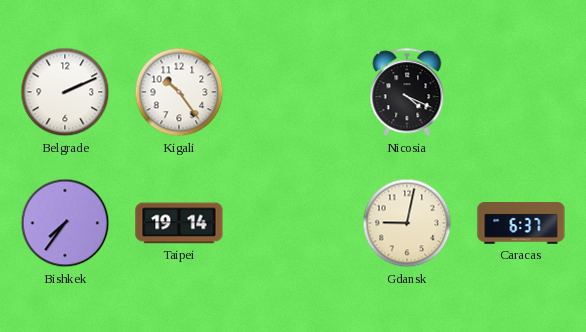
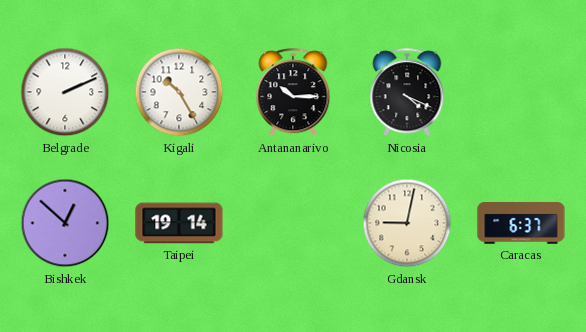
Kigali: 10:24 -> 10:25 (179, 92)
Antananarivo: none -> 10:15 (293, 93)
Bishkek: 7:36 -> 12:52 (65, 223)
